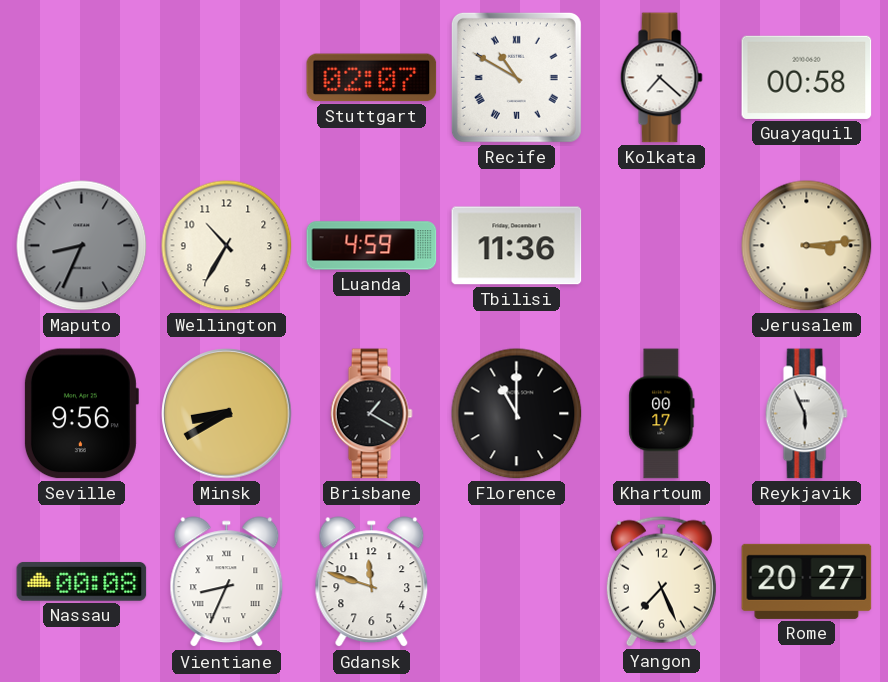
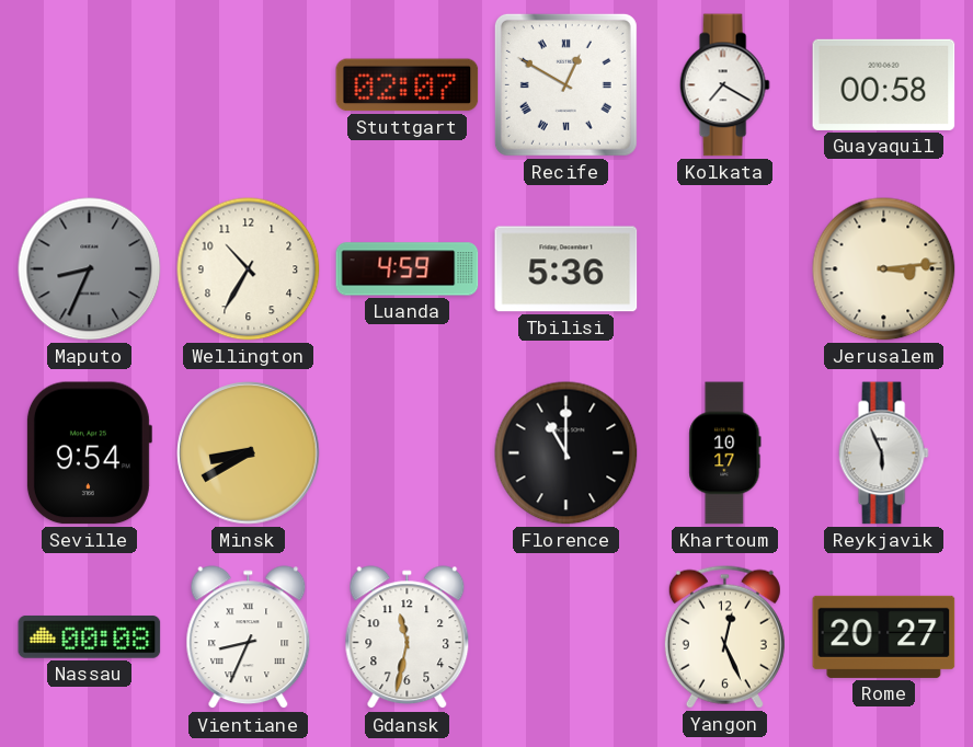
Recife: 10:50 -> 12:50 (565, 84)
Kolkata: 7:22 -> 7:20 (724, 85)
Tbilisi: 11:36 -> 5:36 (566, 269)
Seville: 9:56 -> 9:54 (89, 453)
Brisbane: 1:20 -> none (371, 414)
Khartoum: 00:17 -> 10:17 (725, 453)
Gdansk: 11:48 -> 11:32 (408, 637)
Yangon: 7:26 -> 12:26 (724, 636)
